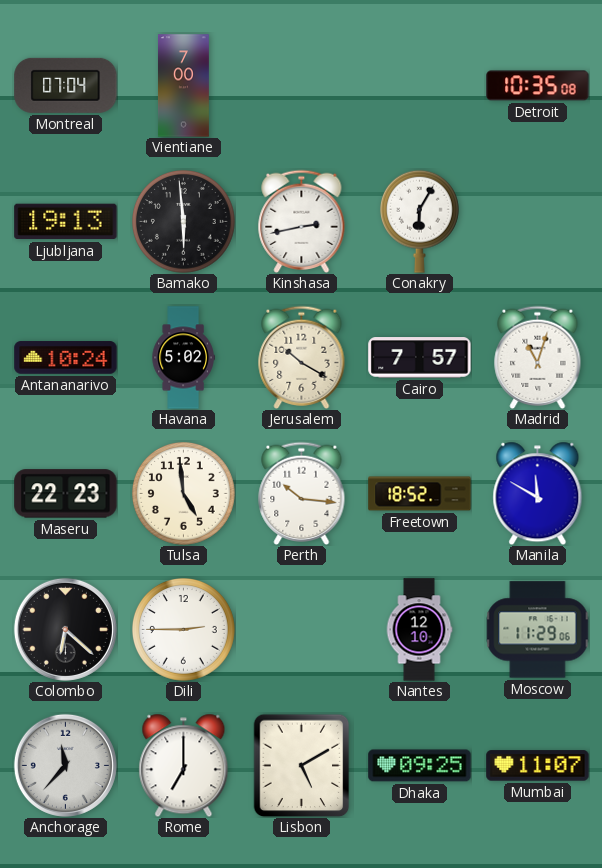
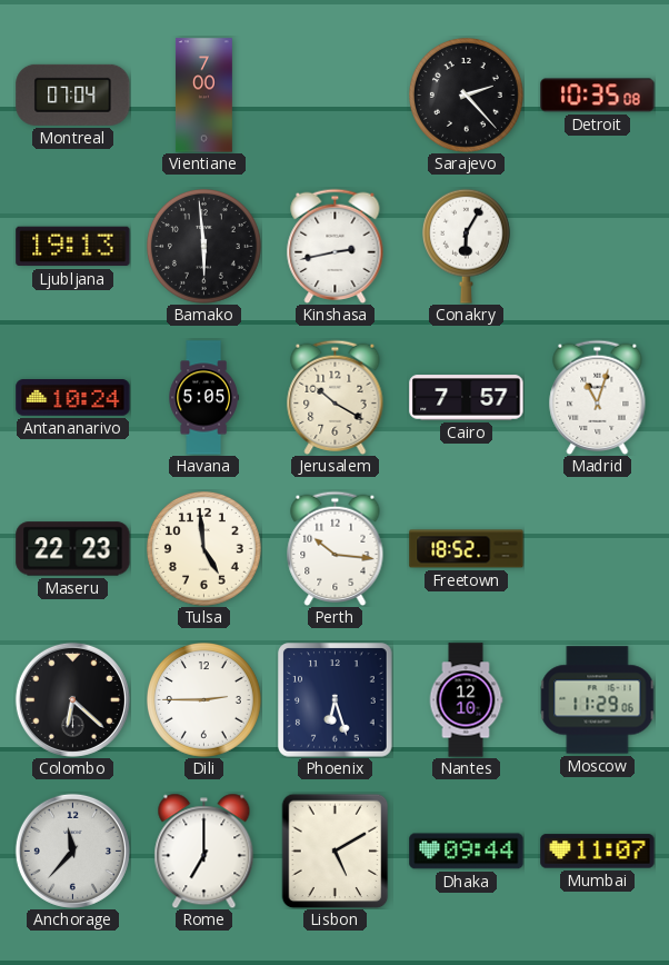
Sarajevo: none -> 2:23 (467, 96)
Havana: 5:02 -> 5:05 (203, 398)
Manila: 11:50 -> none (538, 493)
Phoenix: none -> 6:27 (336, 700)
Dhaka: 09:25 -> 09:44 (467, 852)
